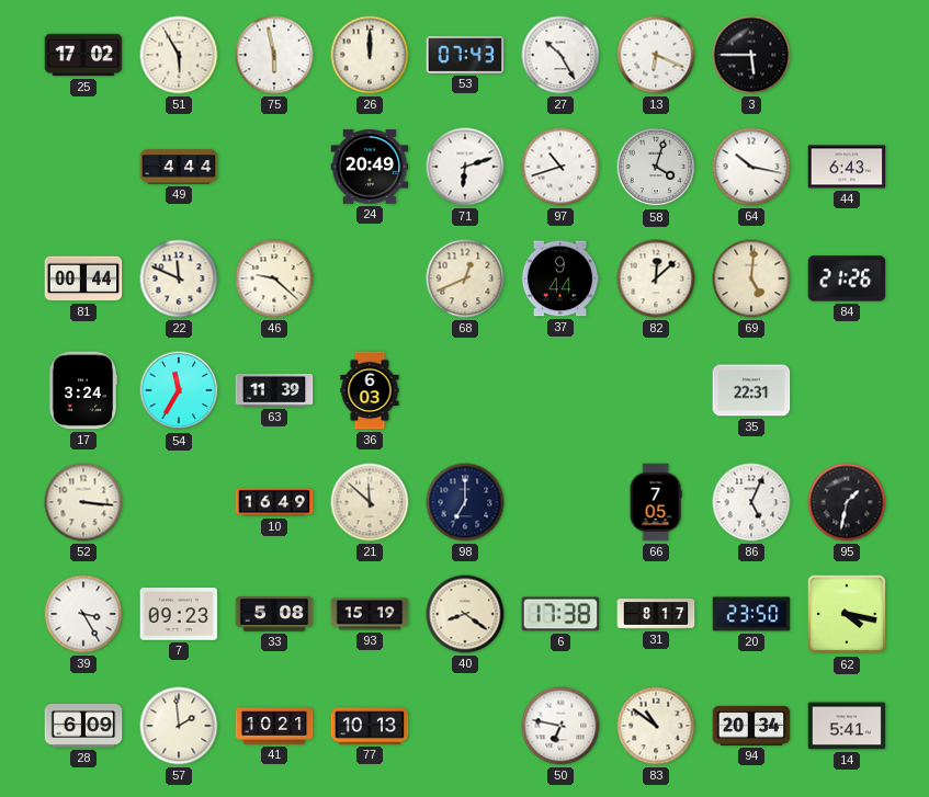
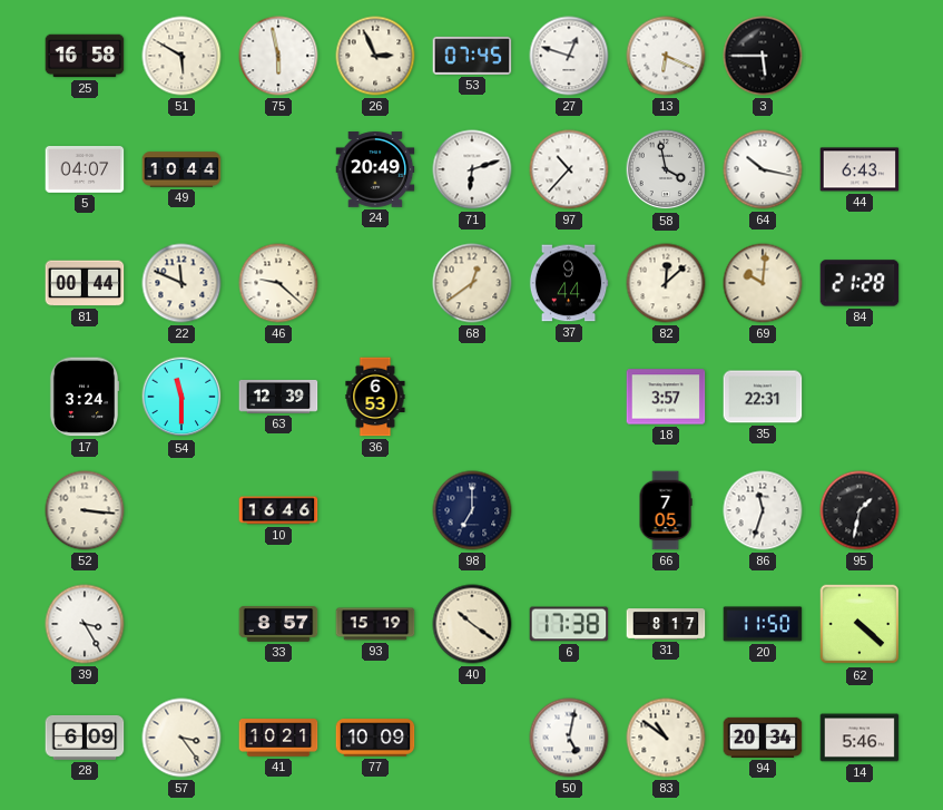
25: 17:02 -> 16:58 (85, 56)
51: 5:55 -> 5:50 (181, 56)
26: 12:00 -> 2:56 (375, 56)
53: 07:43 -> 07:45 (472, 56)
27: 10:25 -> 12:48 (569, 56)
5: none -> 04:07 (85, 170)
49: 4:44 -> 10:44 (181, 169)
97: 10:42 -> 10:37 (569, 169)
58: 4:03 -> 3:58 (666, 169)
68: 12:41 -> 12:39 (472, 283)
69: 5:01 -> 10:01 (763, 283)
84: 21:26 -> 21:28 (859, 283)
54: 11:35 -> 11:30 (181, 397)
63: 11:39 -> 12:39 (278, 397)
36: 6:03 -> 6:53 (375, 397)
18: none -> 3:57 (666, 397)
10: 16:49 -> 16:46 (278, 510)
21: 11:52 -> none (370, 502)
86: 5:04 -> 11:33 (763, 510)
7: 09:23 -> none (179, 615)
33: 5:08 -> 8:57 (278, 624)
40: 8:21 -> 10:21 (472, 624)
20: 23:50 -> 11:50 (763, 624)
62: 4:17 -> 4:22 (859, 624)
57: 1:59 -> 3:24 (181, 738)
77: 10:13 -> 10:09 (375, 738)
50: 6:47 -> 5:02 (569, 738)
14: 5:41 -> 5:46 (859, 738)
